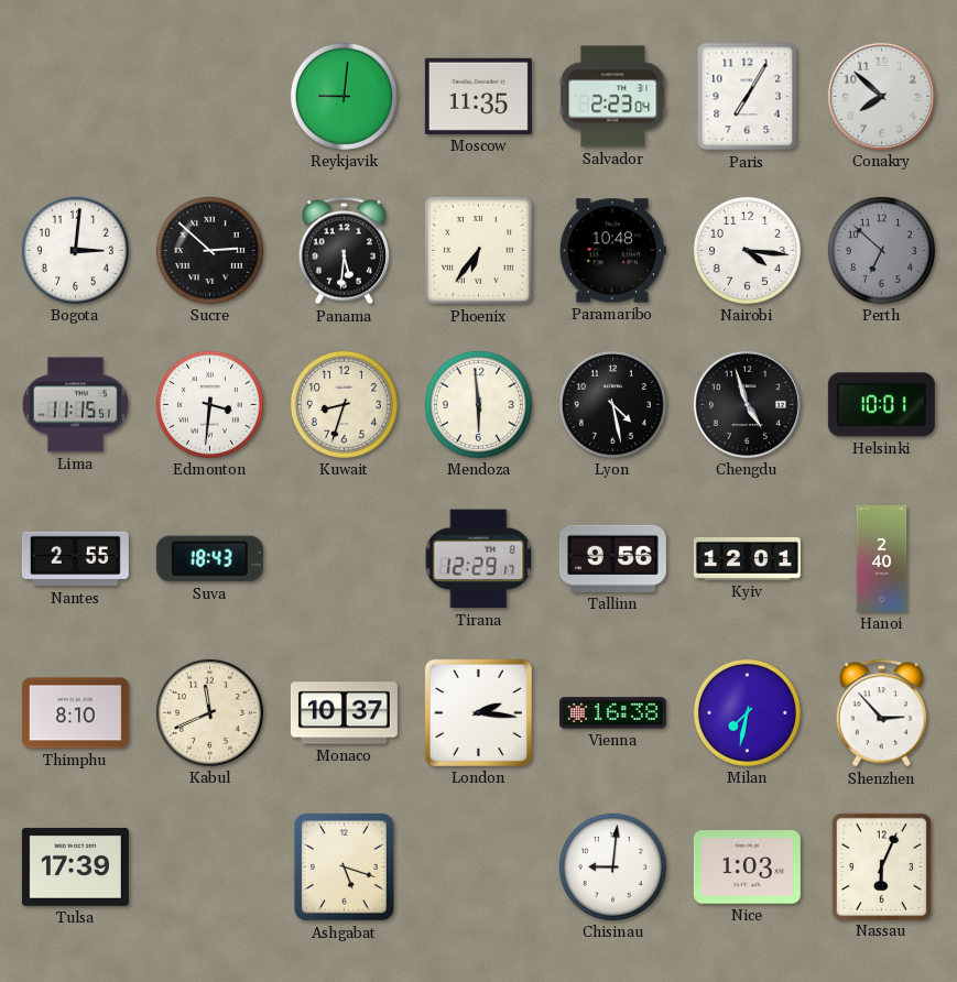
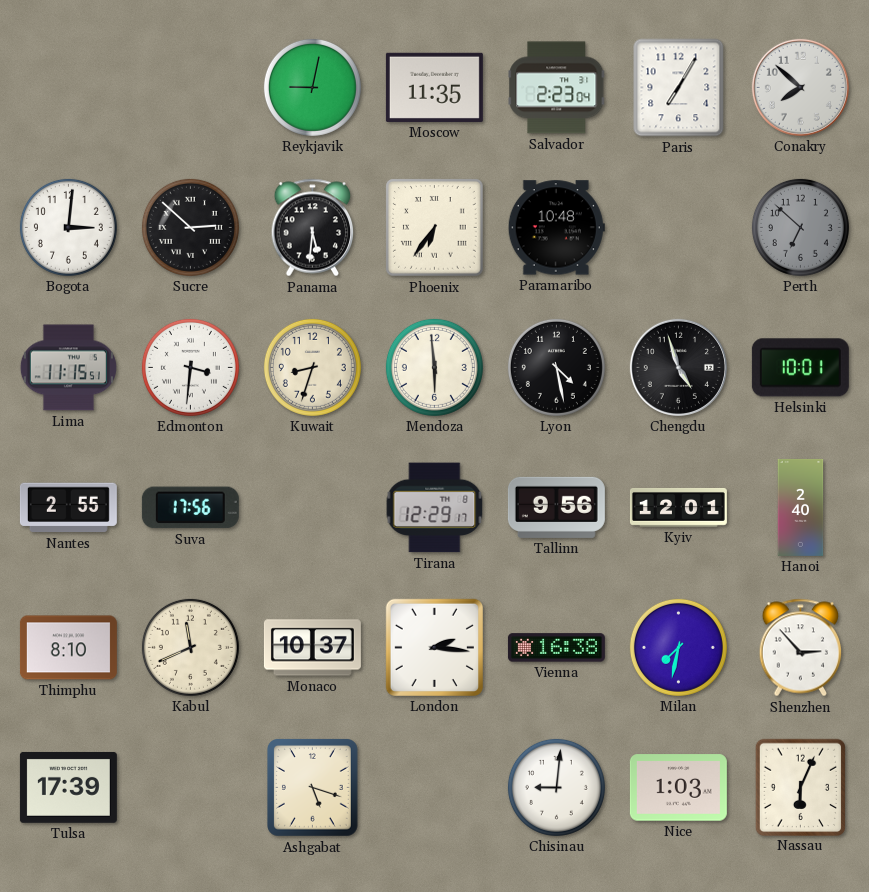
Reykjavik: 9:01 -> 9:02 (312, 87)
Nairobi: 4:16 -> none (747, 250)
Suva: 18:43 -> 17:56 (190, 508)
